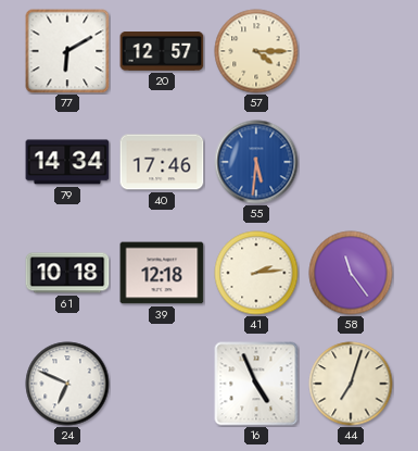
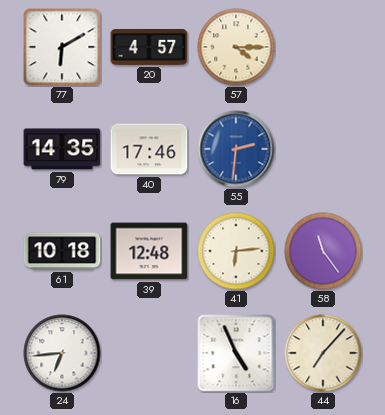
20: 12:57 -> 4:57 (149, 48)
79: 14:34 -> 14:35 (62, 149)
55: 5:31 -> 2:31 (236, 149)
39: 12:18 -> 12:48 (149, 251)
41: 2:14 -> 6:14 (236, 251)
24: 6:49 -> 6:44 (62, 353)
44: 7:03 -> 7:07 (323, 353)
